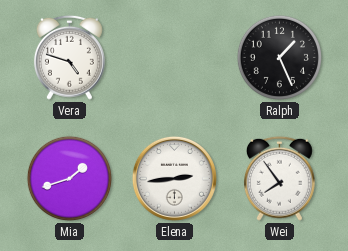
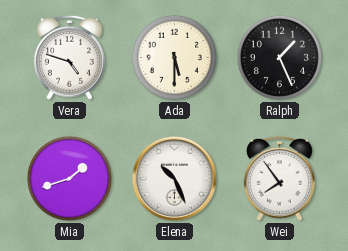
Ada: none -> 5:30 (174, 57)
Elena: 2:44 -> 10:26 (174, 178)
